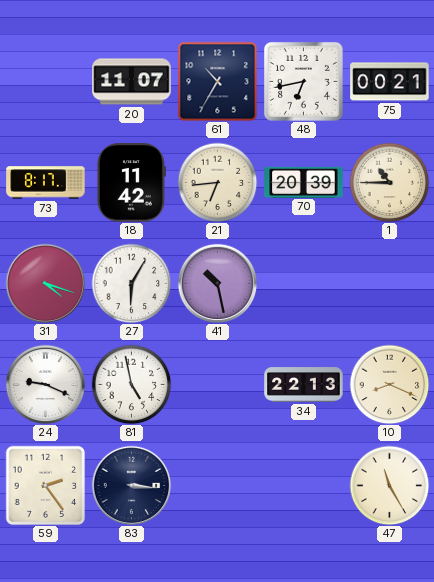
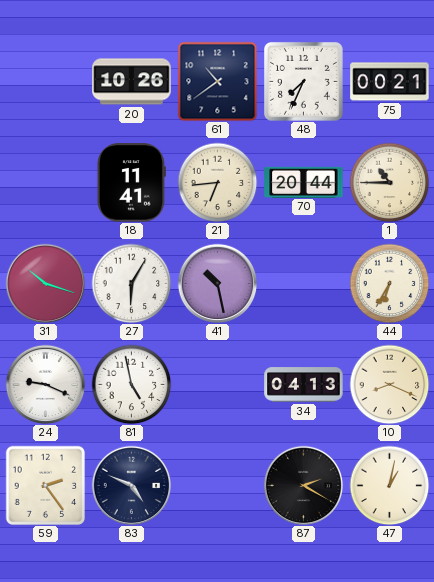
20: 11:07 -> 10:26 (132, 82)
61: 10:35 -> 10:39 (217, 81)
48: 6:43 -> 7:34 (304, 82)
73: 8:17 -> none (46, 183)
18: 11:42 -> 11:41 (131, 183)
70: 20:39 -> 20:44 (304, 182)
31: 4:18 -> 10:18 (45, 283)
44: none -> 6:35 (389, 283)
34: 22:13 -> 04:13 (304, 385)
83: 3:16 -> 4:49 (131, 485)
87: none -> 2:20 (303, 485)
47: 11:25 -> 1:02 (389, 485)
